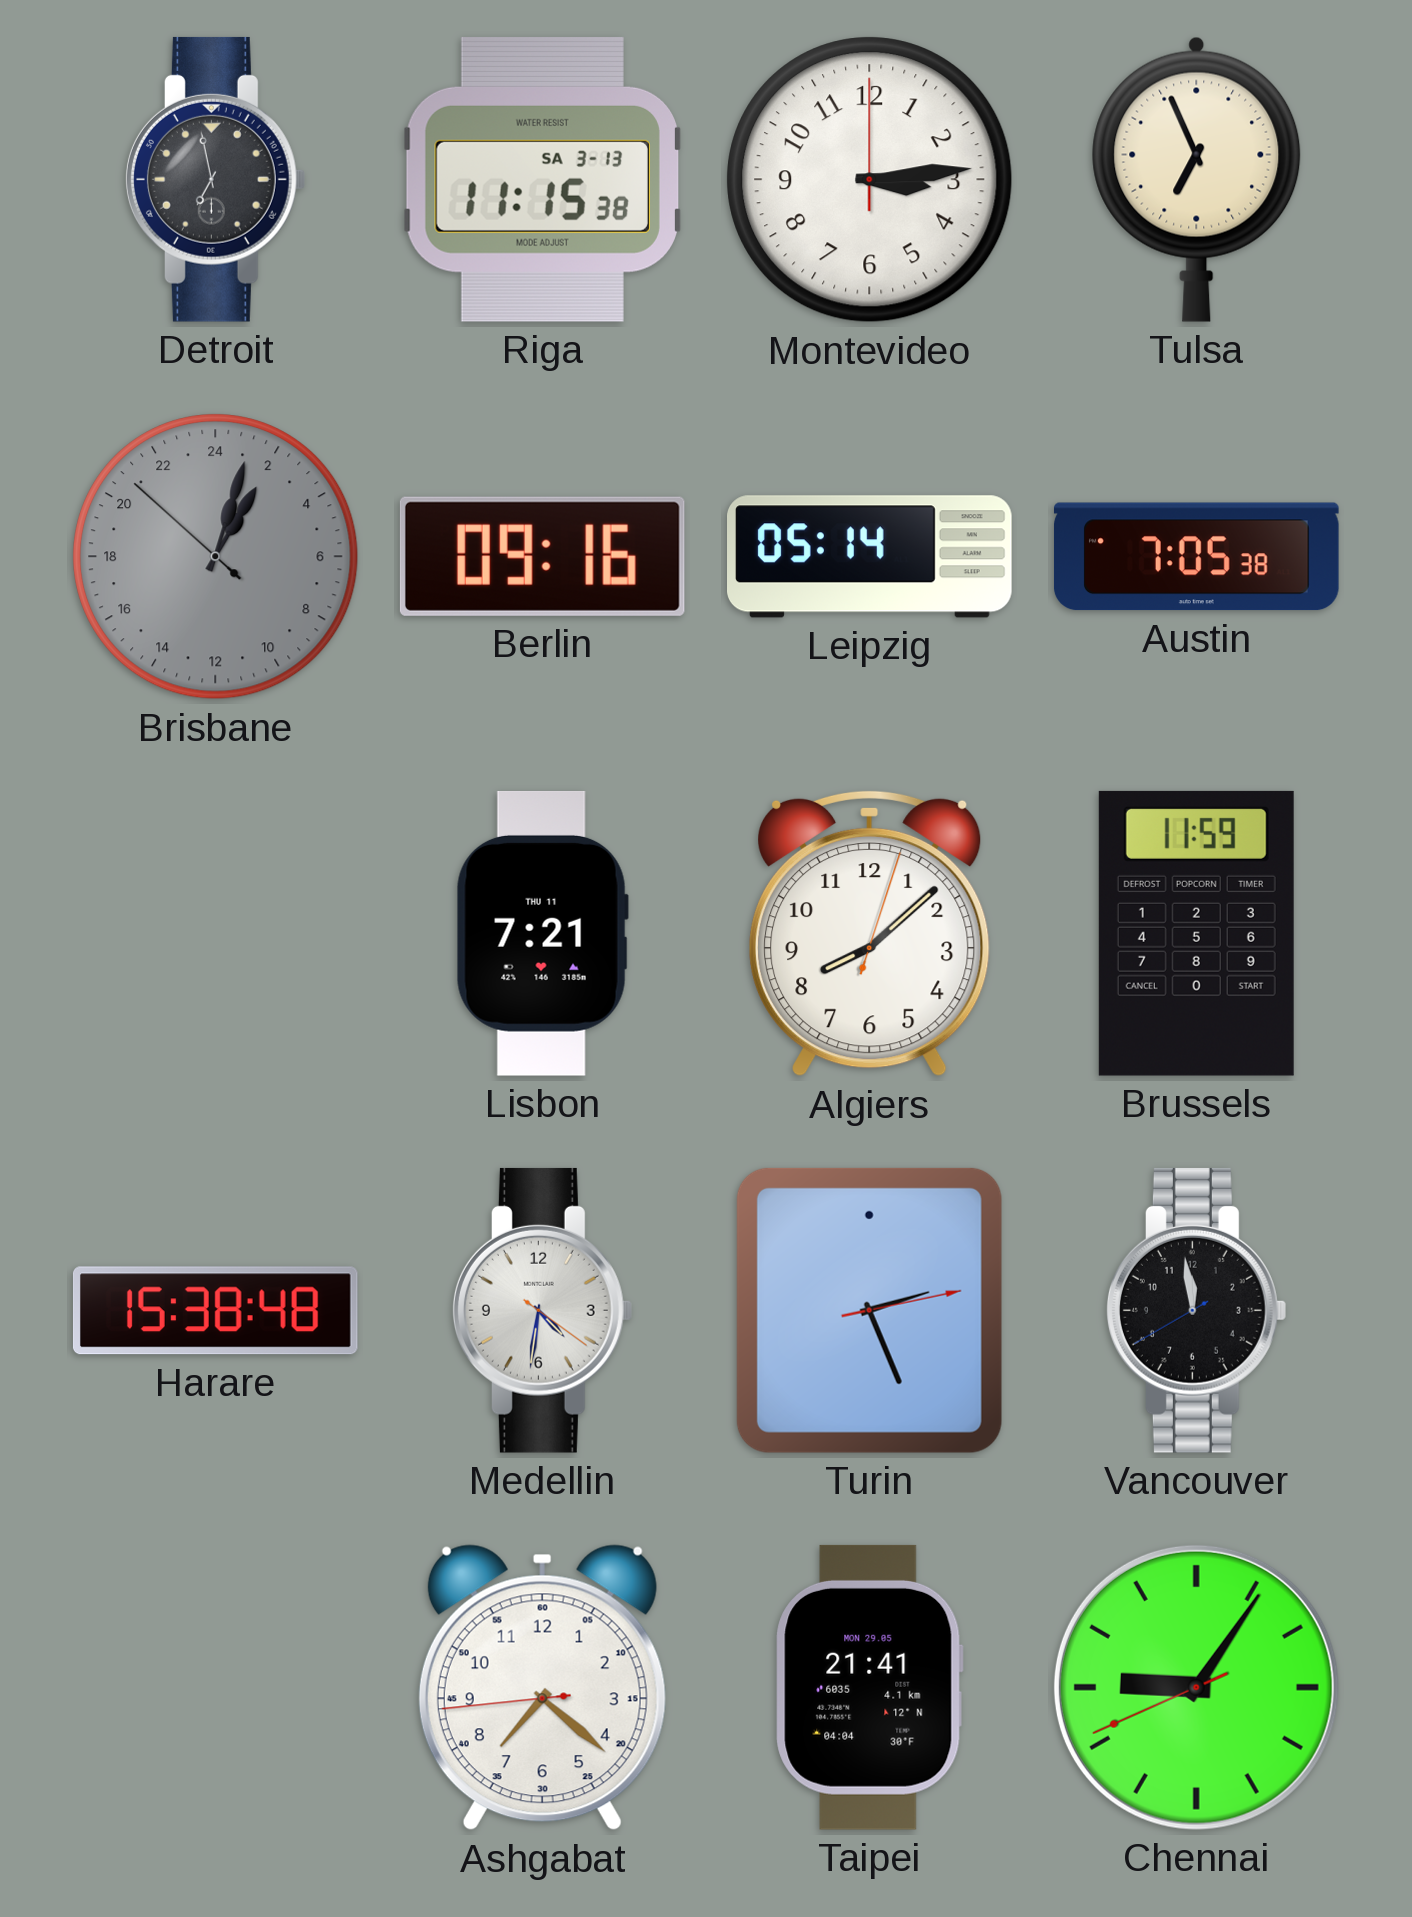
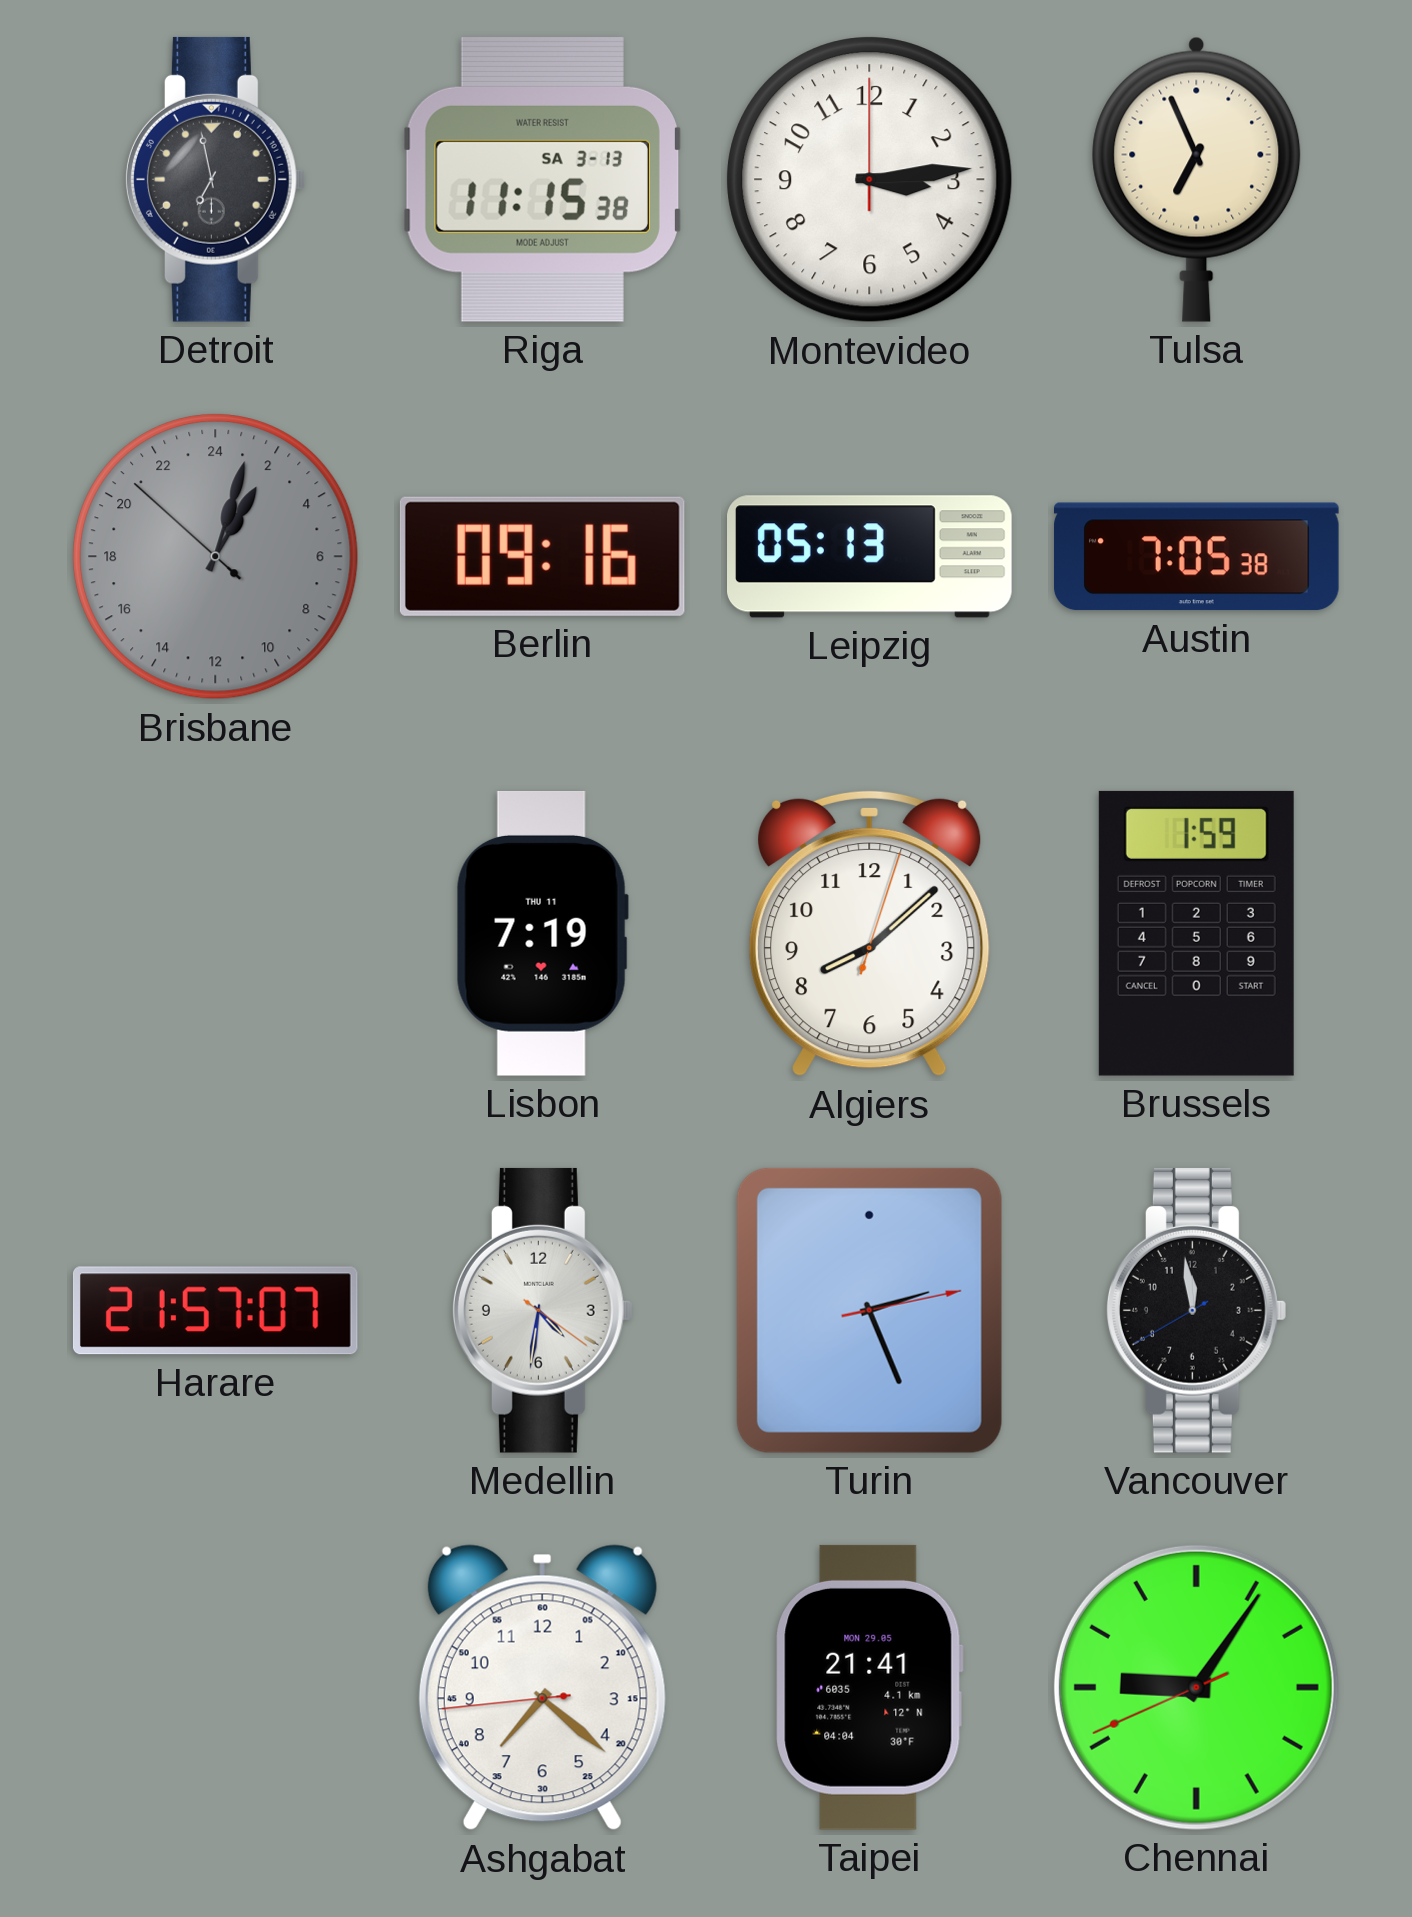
Leipzig: 05:14 -> 05:13 (870, 557)
Lisbon: 7:21 -> 7:19 (542, 933)
Brussels: 11:59 -> 1:59 (1196, 933)
Harare: 15:38 -> 21:57 (215, 1311)
